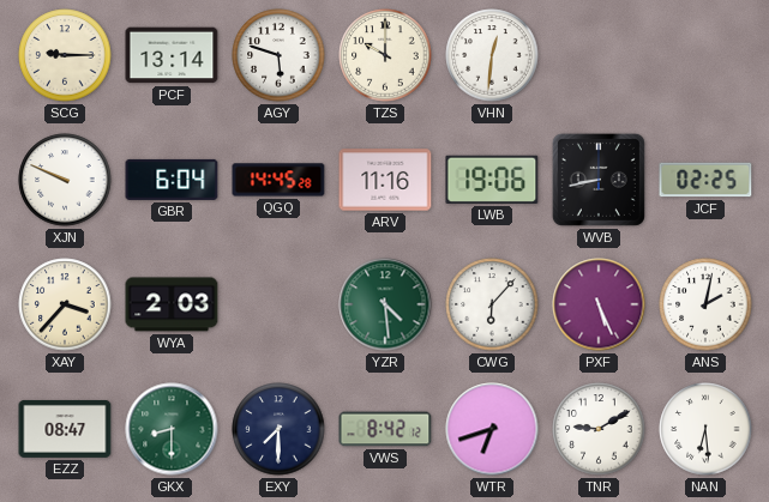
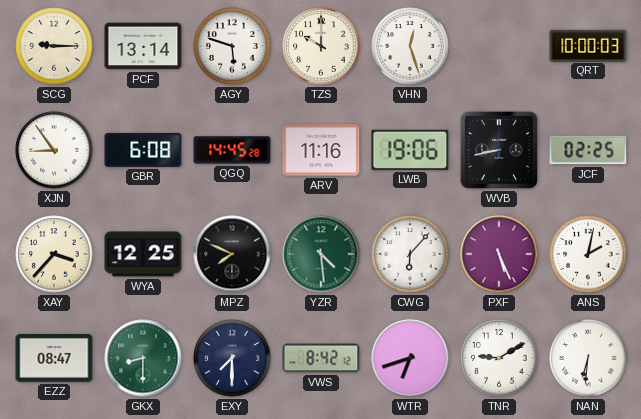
VHN: 12:31 -> 12:27 (410, 46)
QRT: none -> 10:00 (588, 45)
XJN: 9:49 -> 8:54 (54, 150)
GBR: 6:04 -> 6:08 (143, 150)
WYA: 2:03 -> 12:25 (143, 254)
MPZ: none -> 7:49 (232, 254)
NAN: 6:29 -> 6:31 (588, 358)
